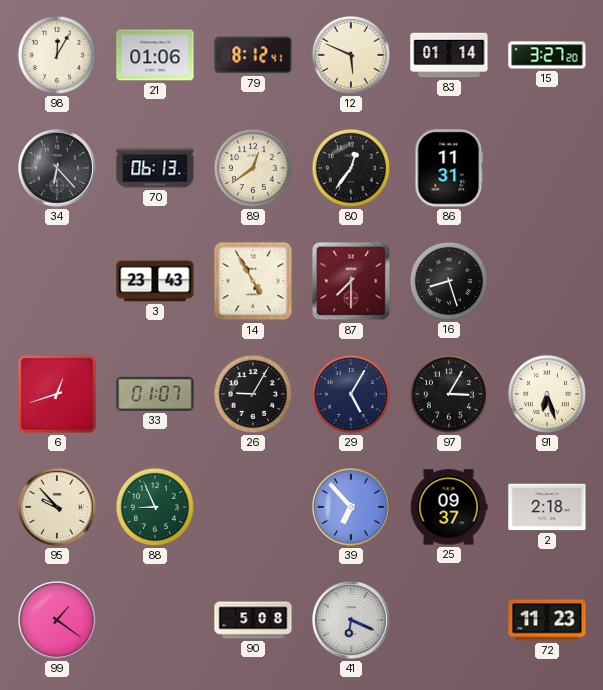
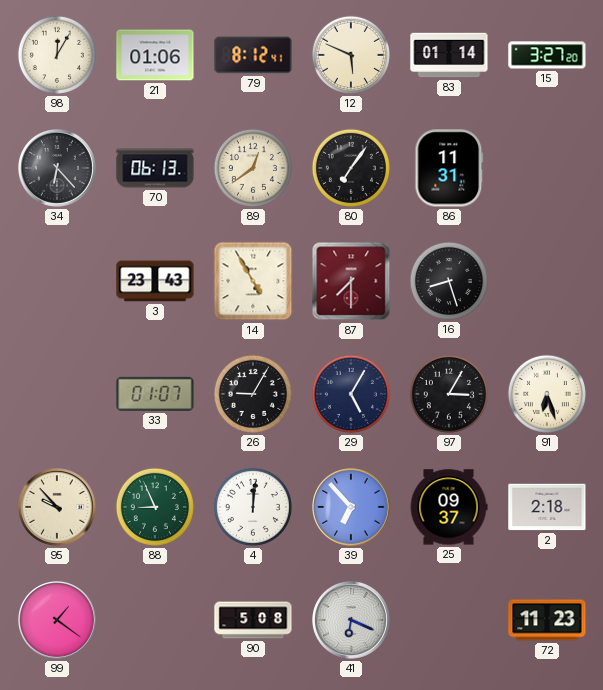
80: 12:36 -> 7:06 (351, 168)
6: 12:42 -> none (57, 394)
4: none -> 12:01 (253, 507)
